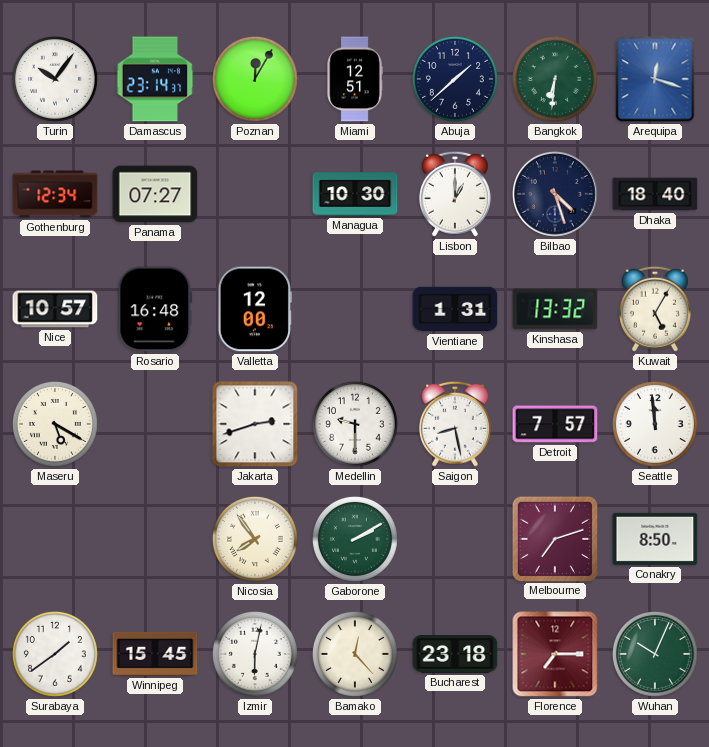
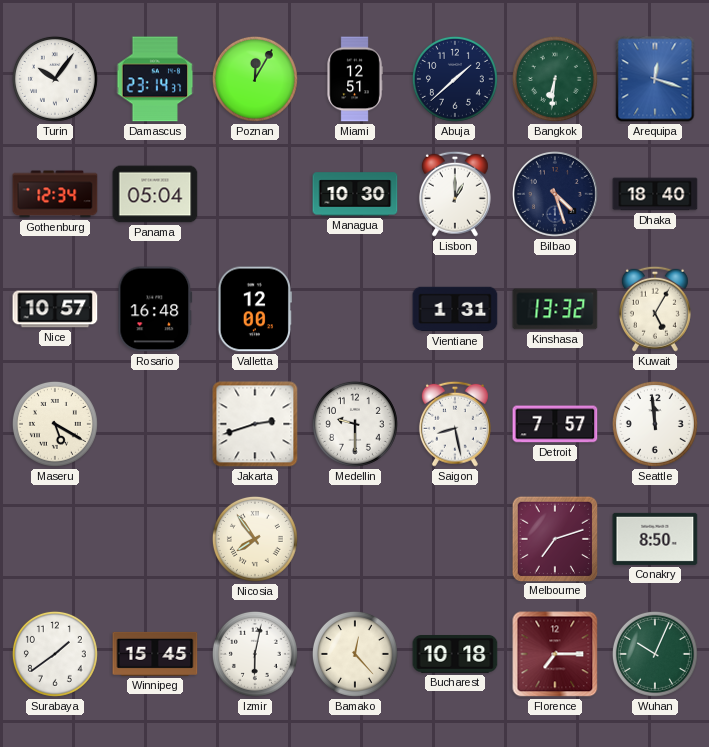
Panama: 07:27 -> 05:04 (155, 194)
Gaborone: 2:10 -> none (355, 539)
Bucharest: 23:18 -> 10:18 (455, 655)
